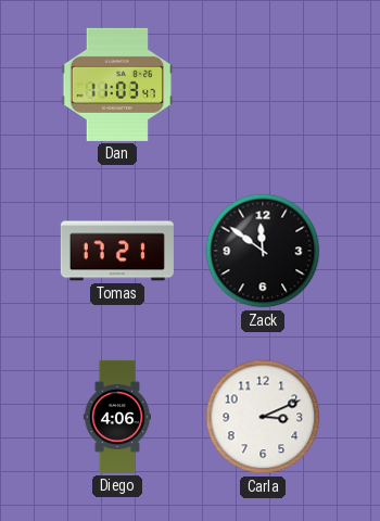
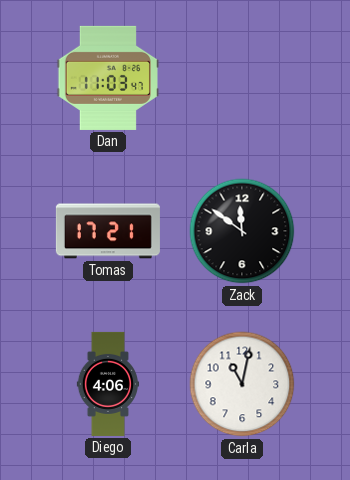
Carla: 3:11 -> 11:02 (242, 384)
